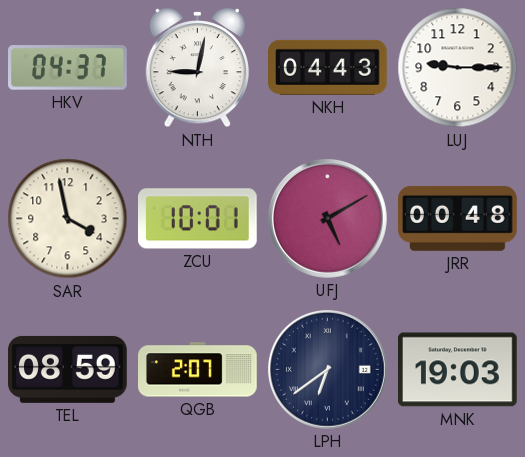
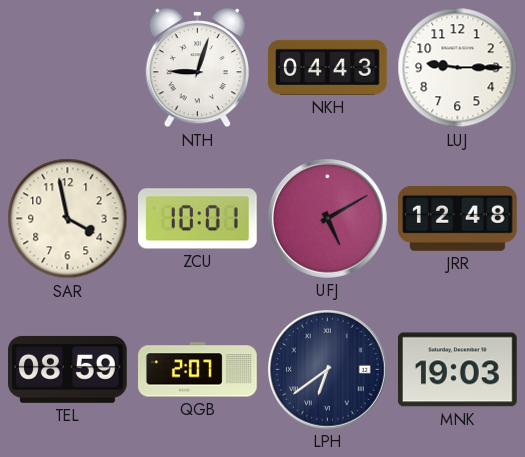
HKV: 04:37 -> none (68, 68)
NTH: 9:02 -> 9:03 (197, 68)
JRR: 00:48 -> 12:48 (458, 218)
